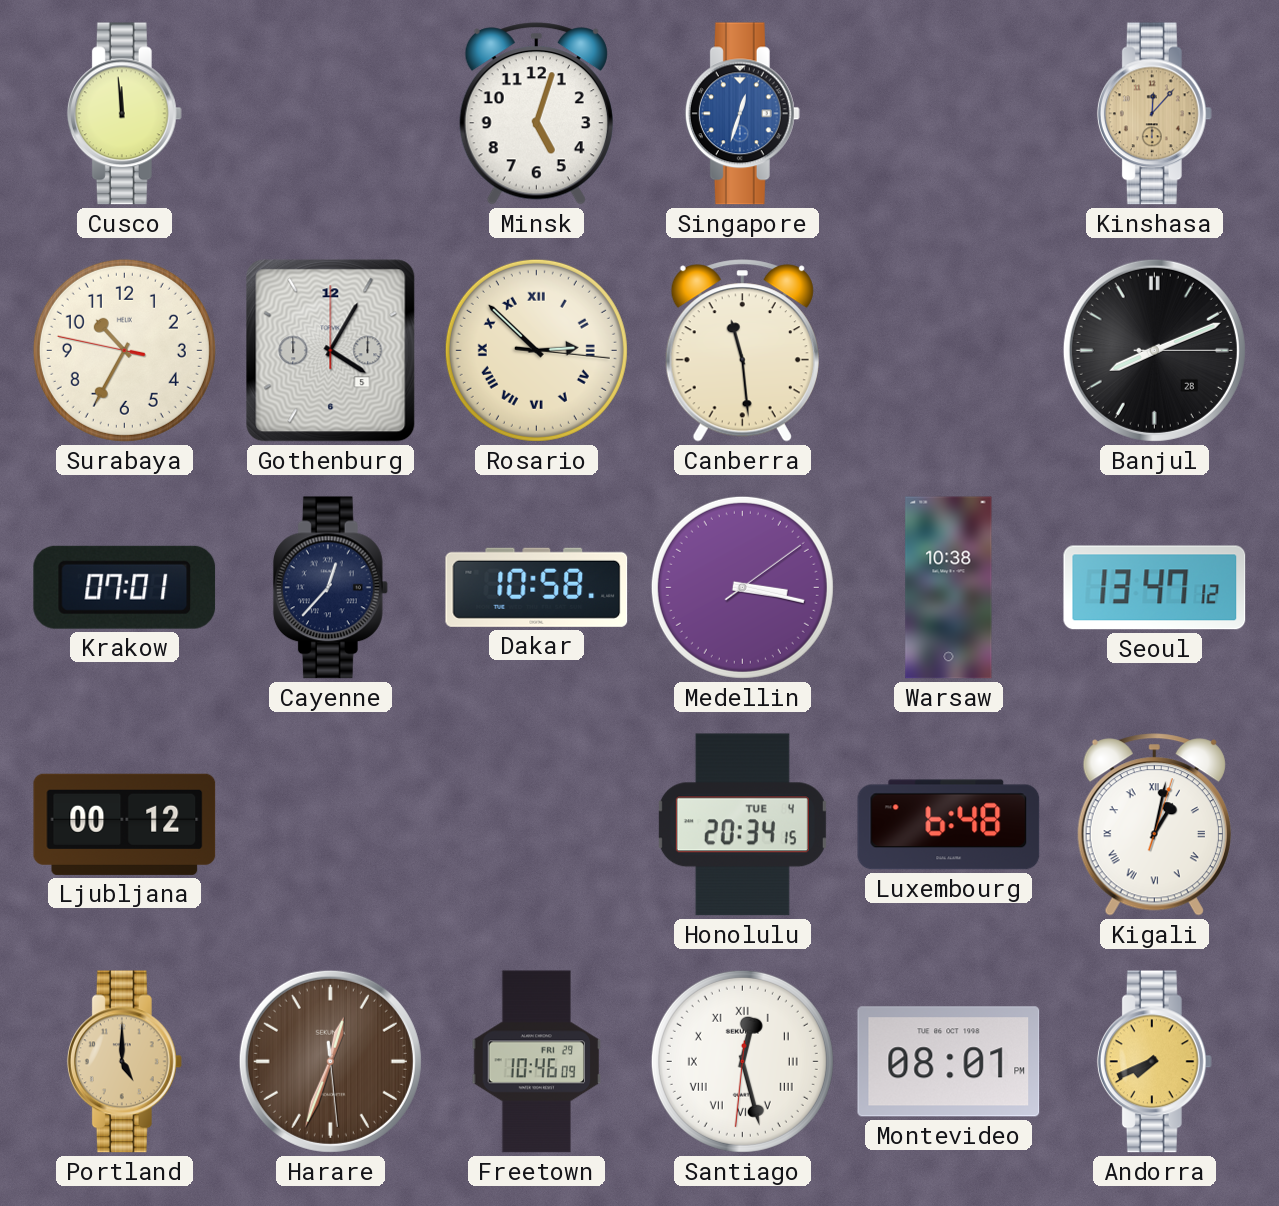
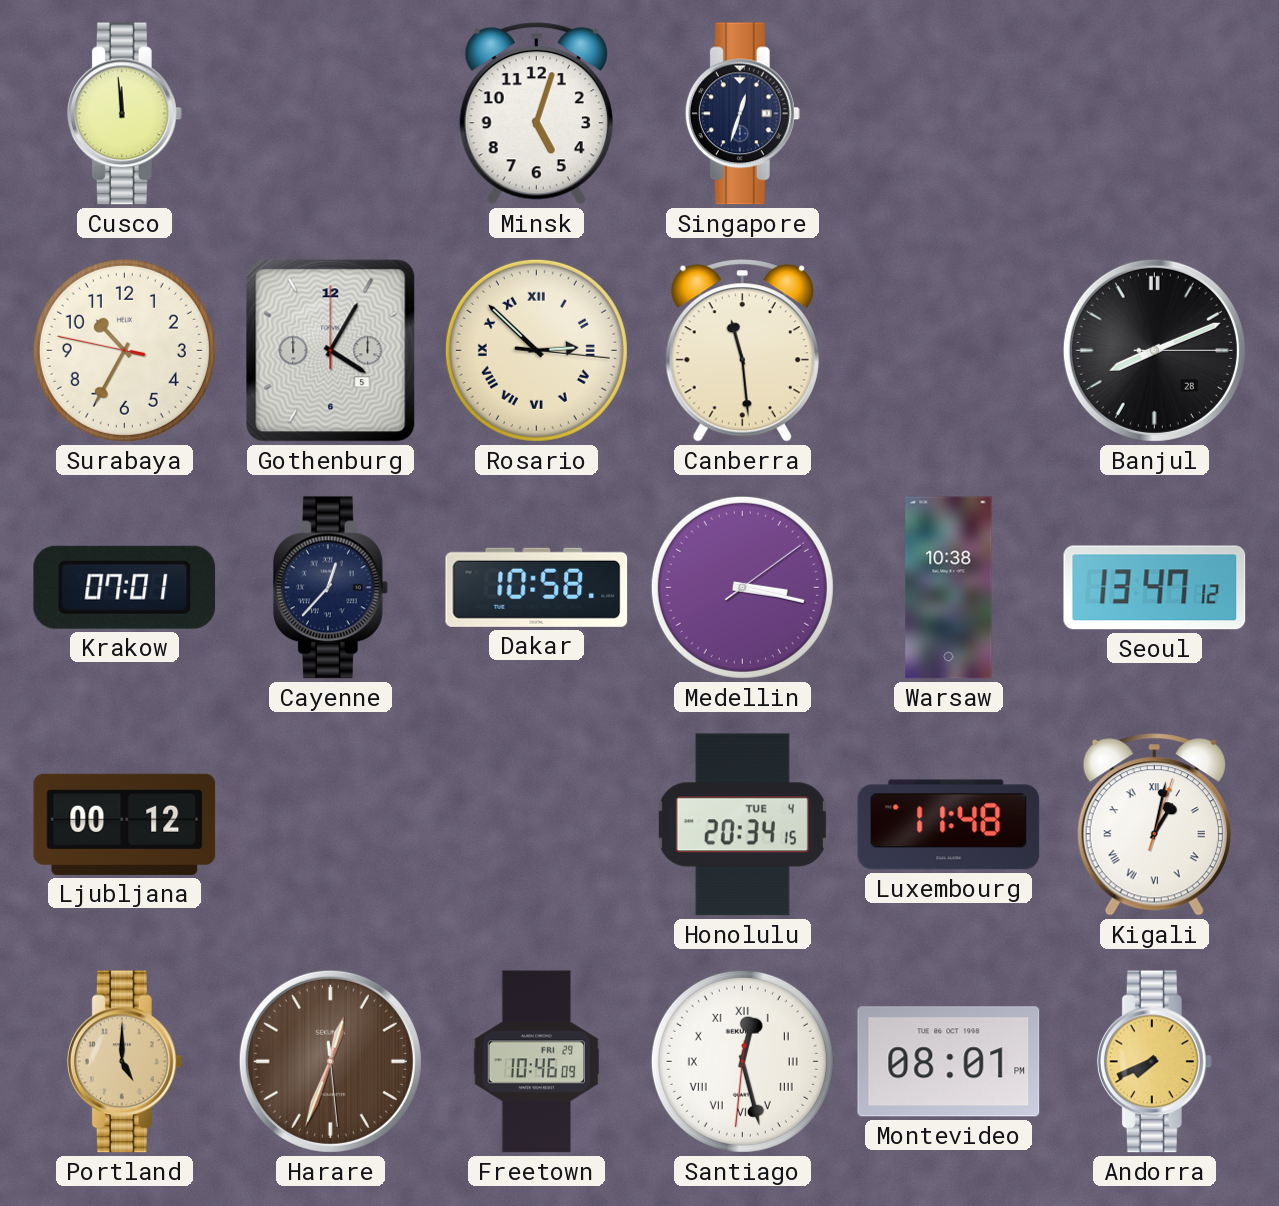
Singapore dial: blue -> navy (742, 114)
Kinshasa: 12:07 -> none (1154, 114)
Luxembourg: 6:48 -> 11:48 (949, 825)
